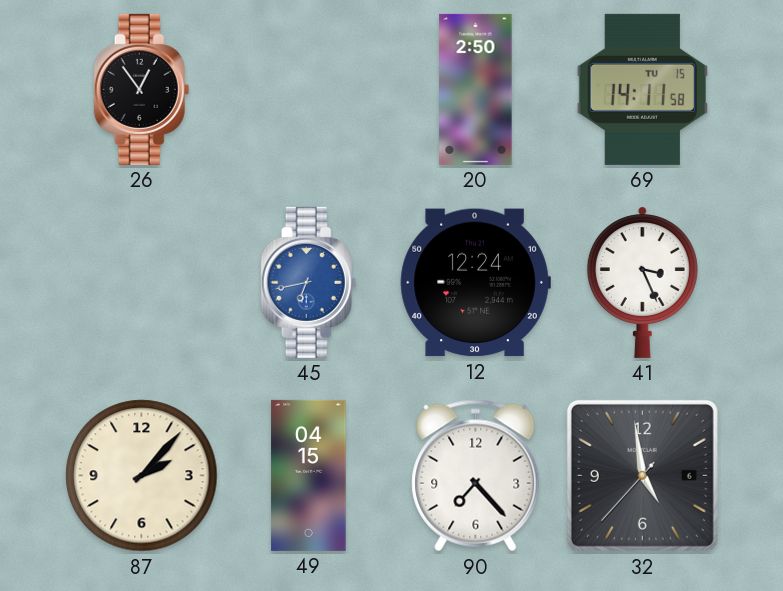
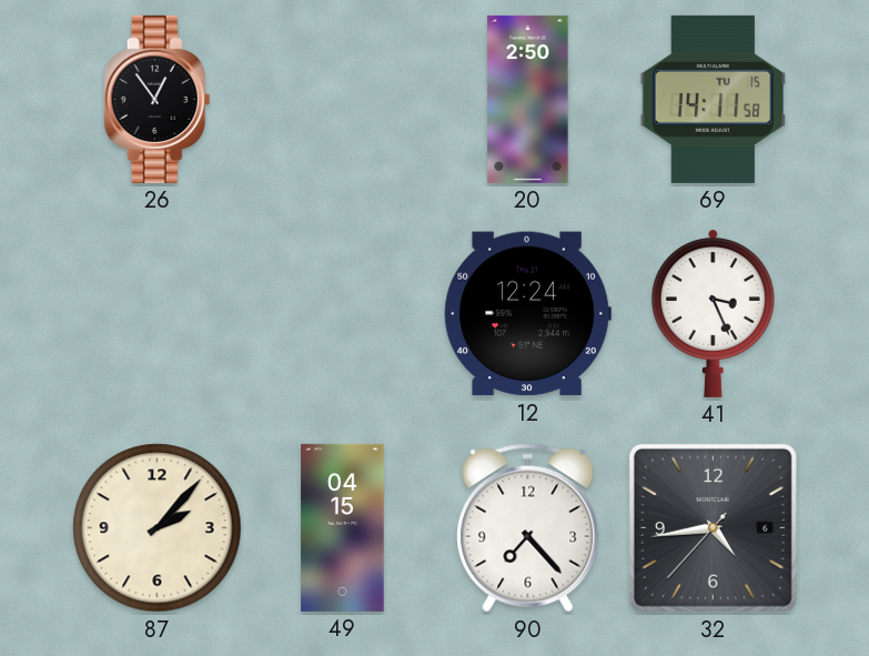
45: 6:43 -> none (309, 282)
32: 4:58 -> 4:43 (713, 527)
